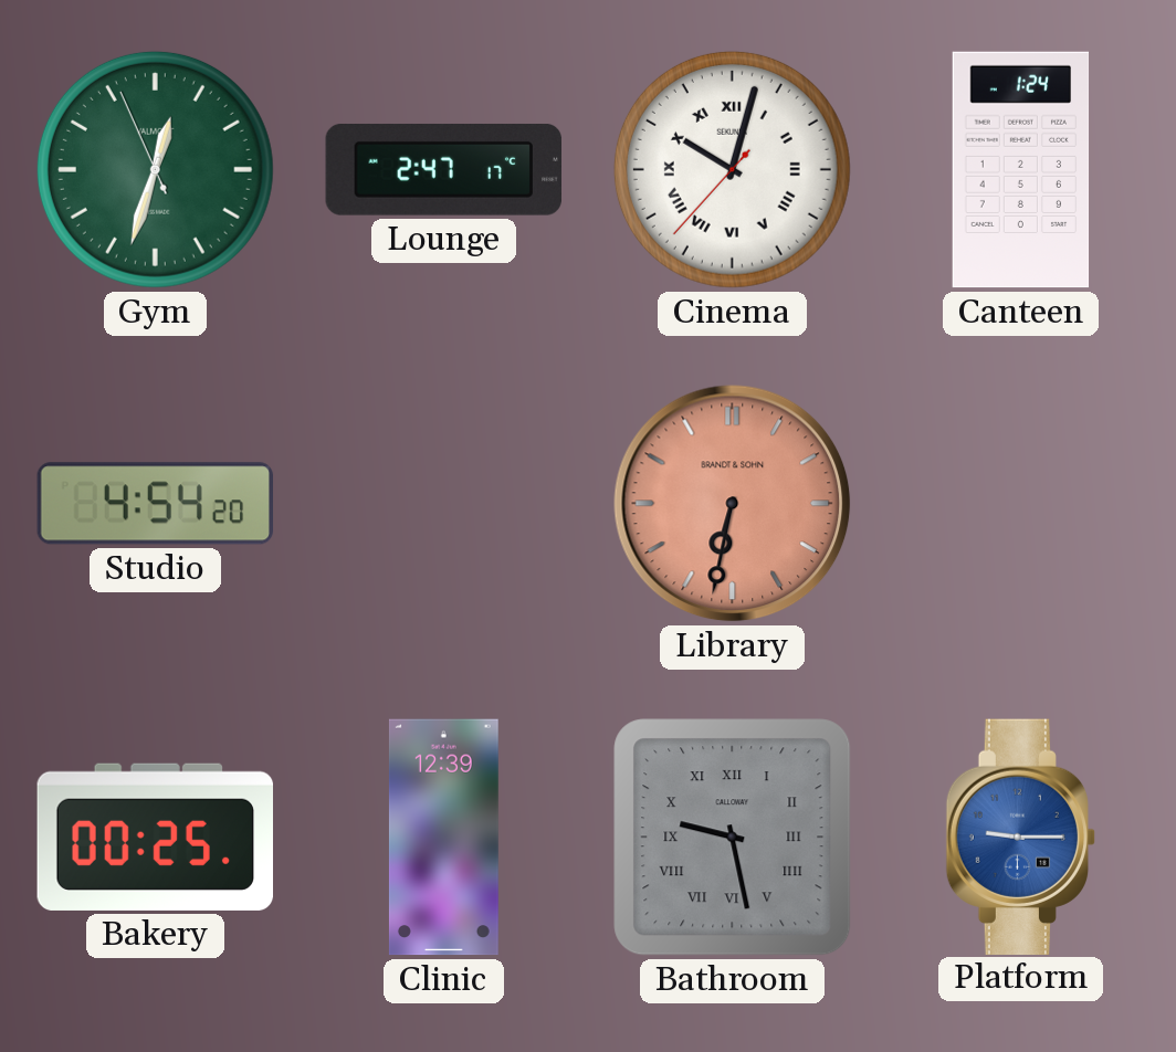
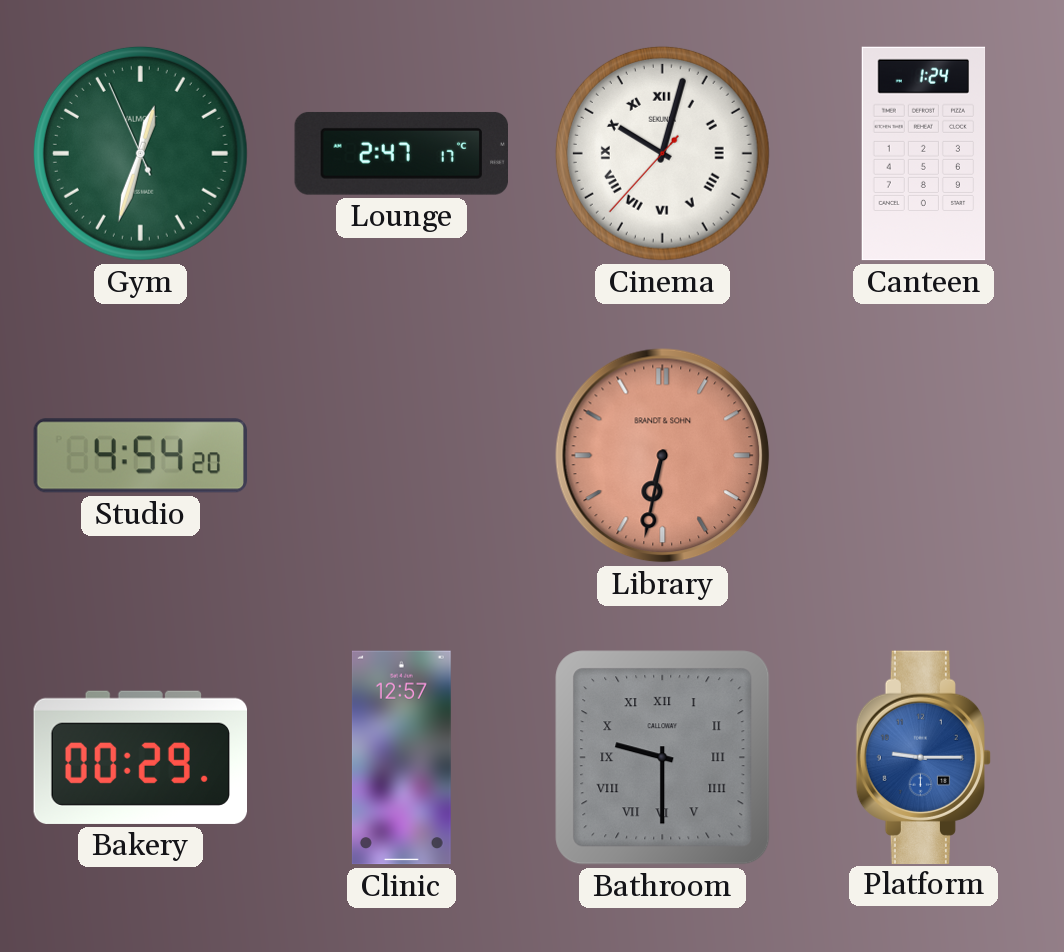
Bakery: 00:25 -> 00:29 (140, 757)
Clinic: 12:39 -> 12:57 (401, 758)
Bathroom: 9:28 -> 9:30 (663, 758)
